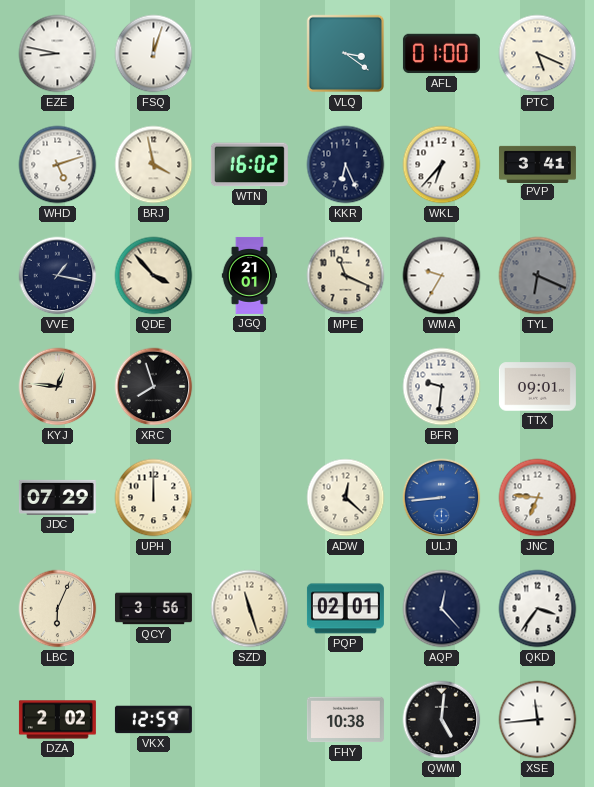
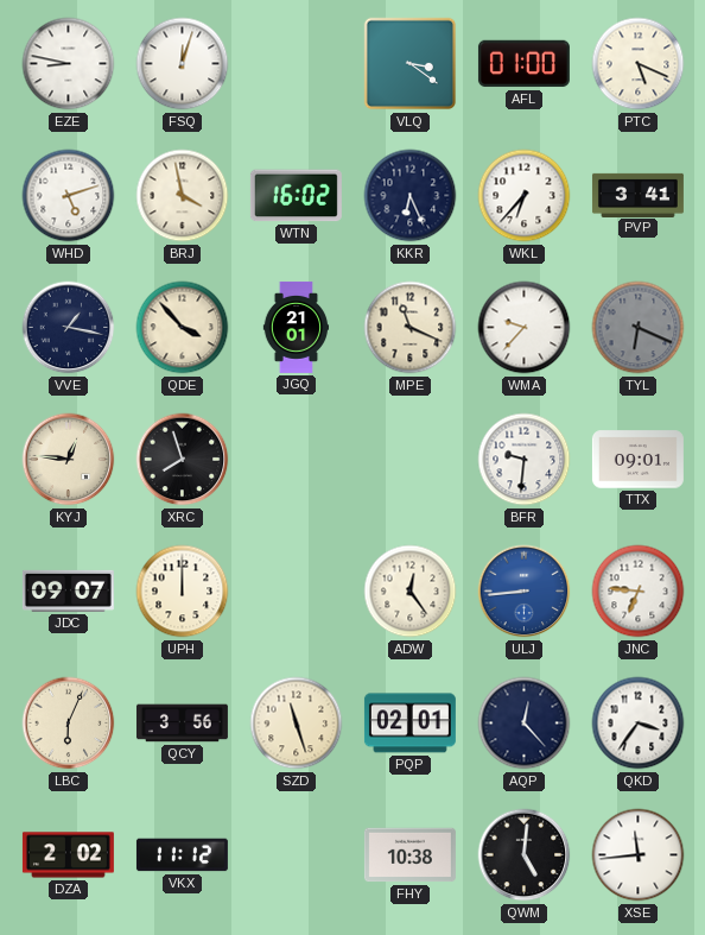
WMA: 9:35 -> 9:37 (525, 328)
JDC: 07:29 -> 09:07 (68, 590)
ADW: 12:22 -> 12:24 (411, 592)
VKX: 12:59 -> 11:12 (182, 855)
